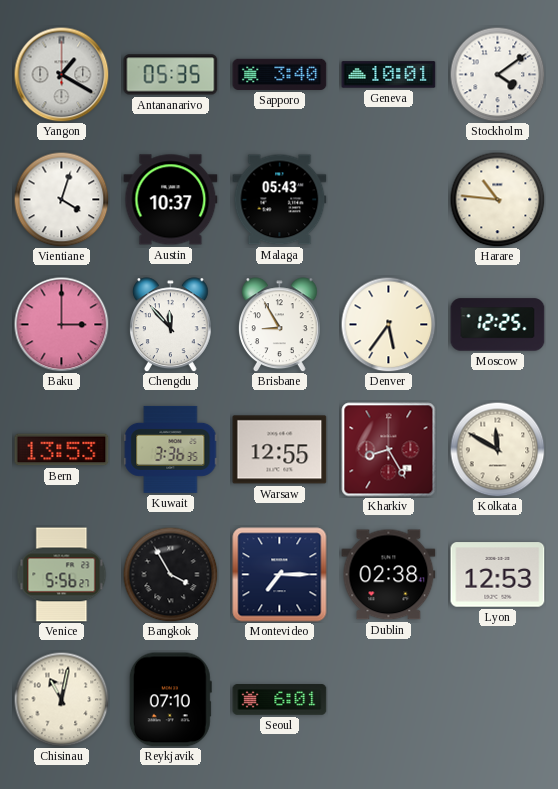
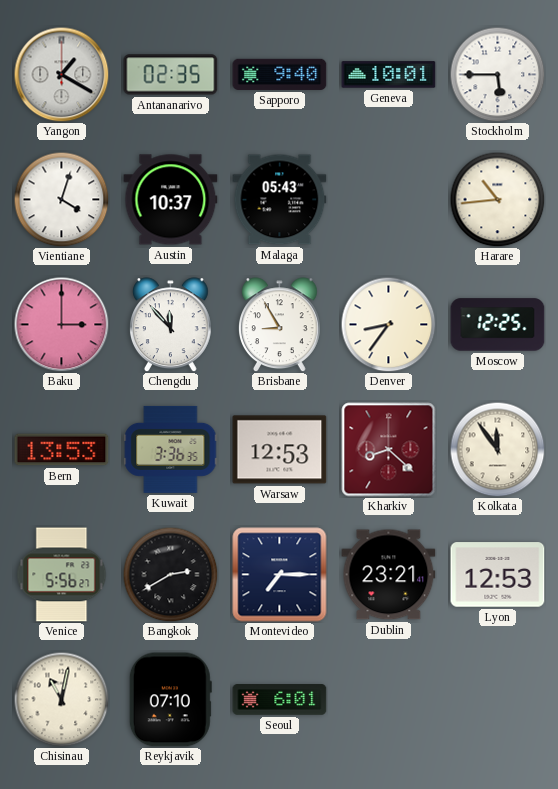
Antananarivo: 05:35 -> 02:35 (171, 75)
Sapporo: 3:40 -> 9:40 (280, 74)
Stockholm: 4:09 -> 5:45 (497, 74)
Harare: 10:46 -> 10:44 (497, 199)
Denver: 5:36 -> 8:36 (388, 324)
Warsaw: 12:55 -> 12:53 (280, 450)
Kharkiv: 8:25 -> 8:22 (389, 450)
Kolkata: 11:50 -> 11:54 (497, 449)
Bangkok: 3:55 -> 2:40 (170, 574)
Dublin: 02:38 -> 23:21 (389, 575)
